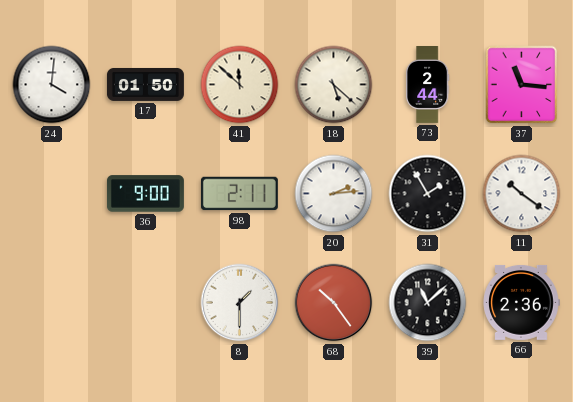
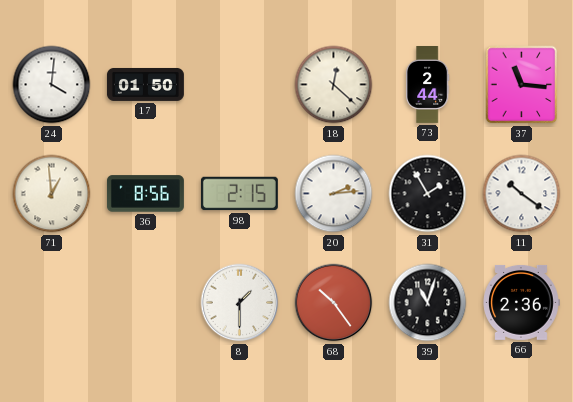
41: 11:52 -> none (240, 85)
18: 5:22 -> 12:22 (334, 85)
71: none -> 12:59 (52, 194)
36: 9:00 -> 8:56 (145, 194)
98: 2:11 -> 2:15 (239, 194)
39: 11:08 -> 11:03 (428, 303)
